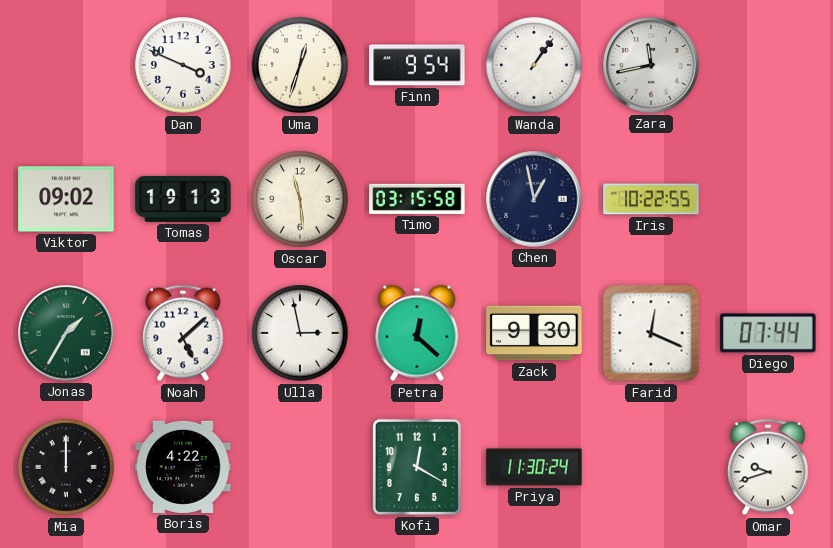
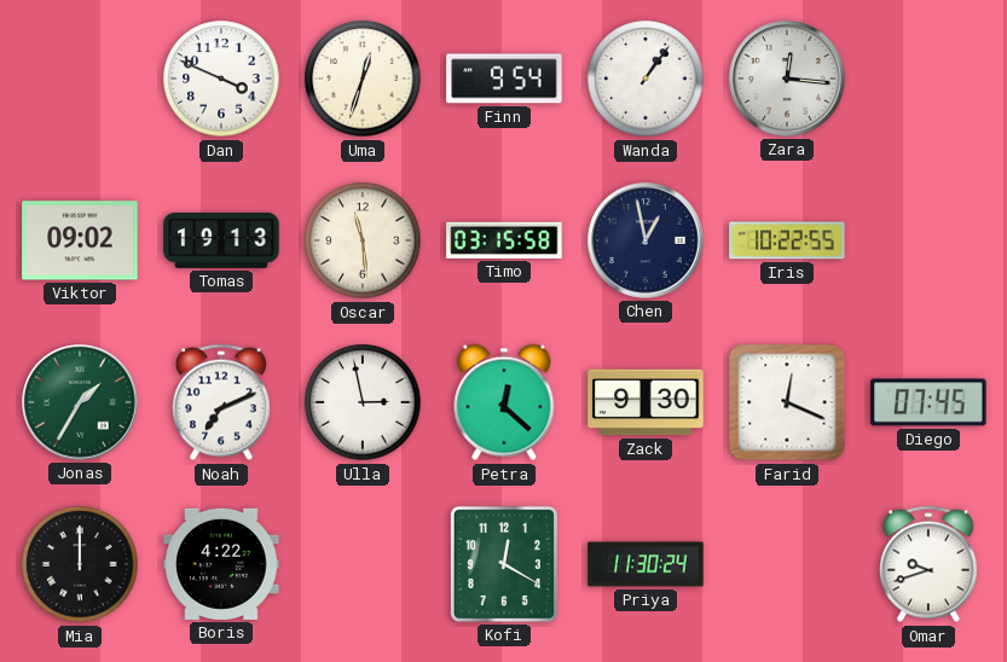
Zara: 11:43 -> 12:16 (787, 79)
Noah: 5:08 -> 7:11 (221, 402)
Diego: 07:44 -> 07:45 (928, 402)
